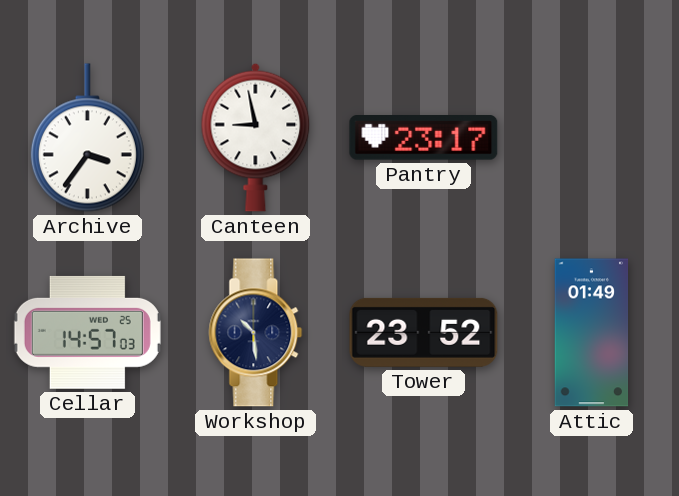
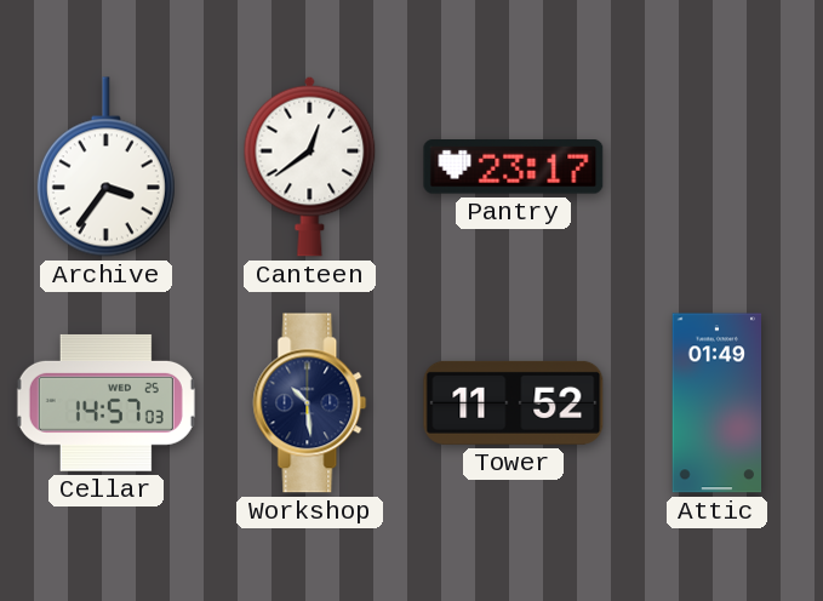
Canteen: 8:58 -> 12:39 (310, 166)
Tower: 23:52 -> 11:52 (514, 402)
